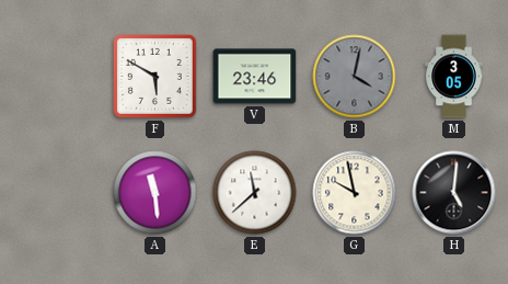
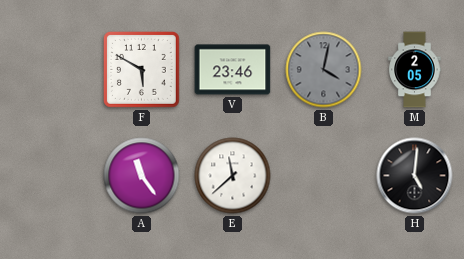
M: 3:05 -> 2:05 (415, 70)
A: 11:29 -> 11:24 (142, 176)
G: 9:58 -> none (355, 193)
